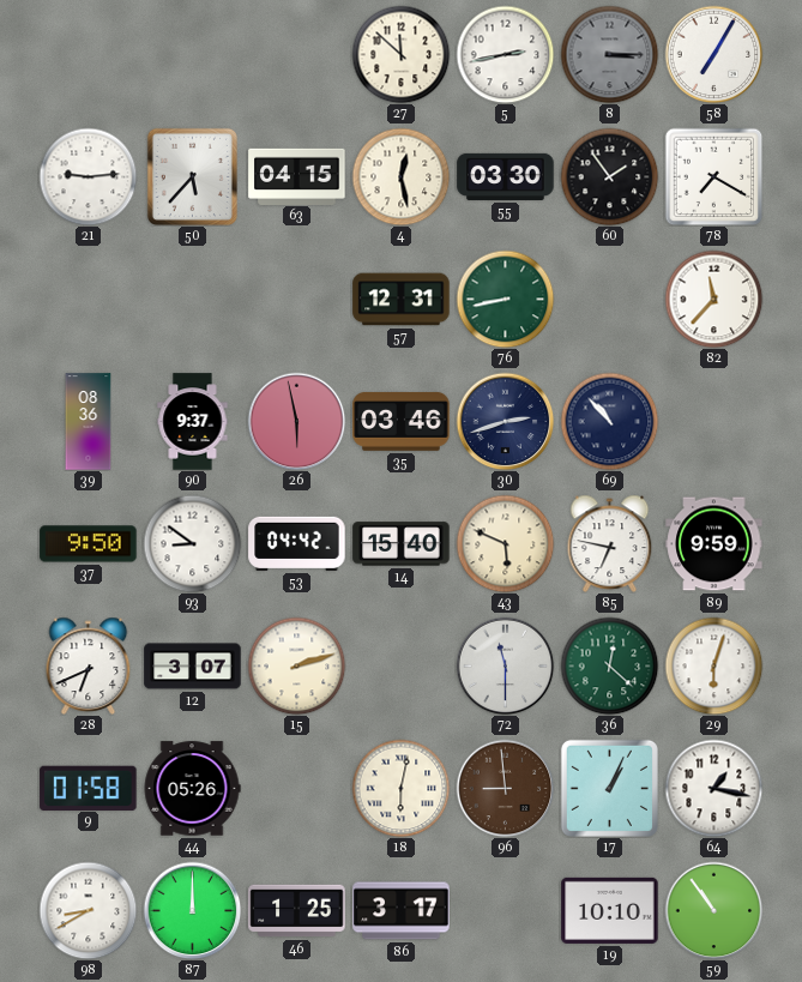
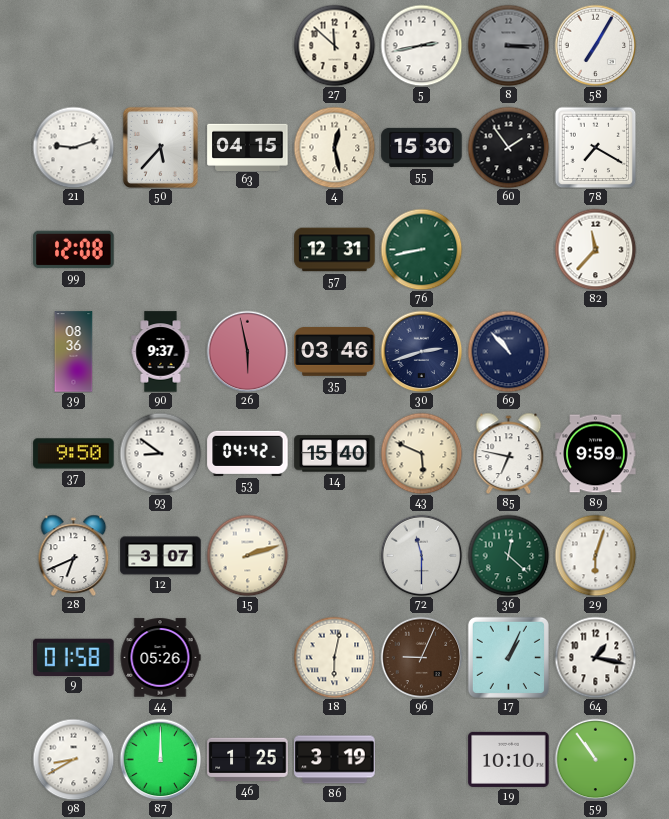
21: 9:14 -> 9:12 (73, 147)
55: 03:30 -> 15:30 (422, 147)
99: none -> 12:08 (74, 250)
96: 8:59 -> 9:04 (421, 657)
86: 3:17 -> 3:19 (335, 760)
